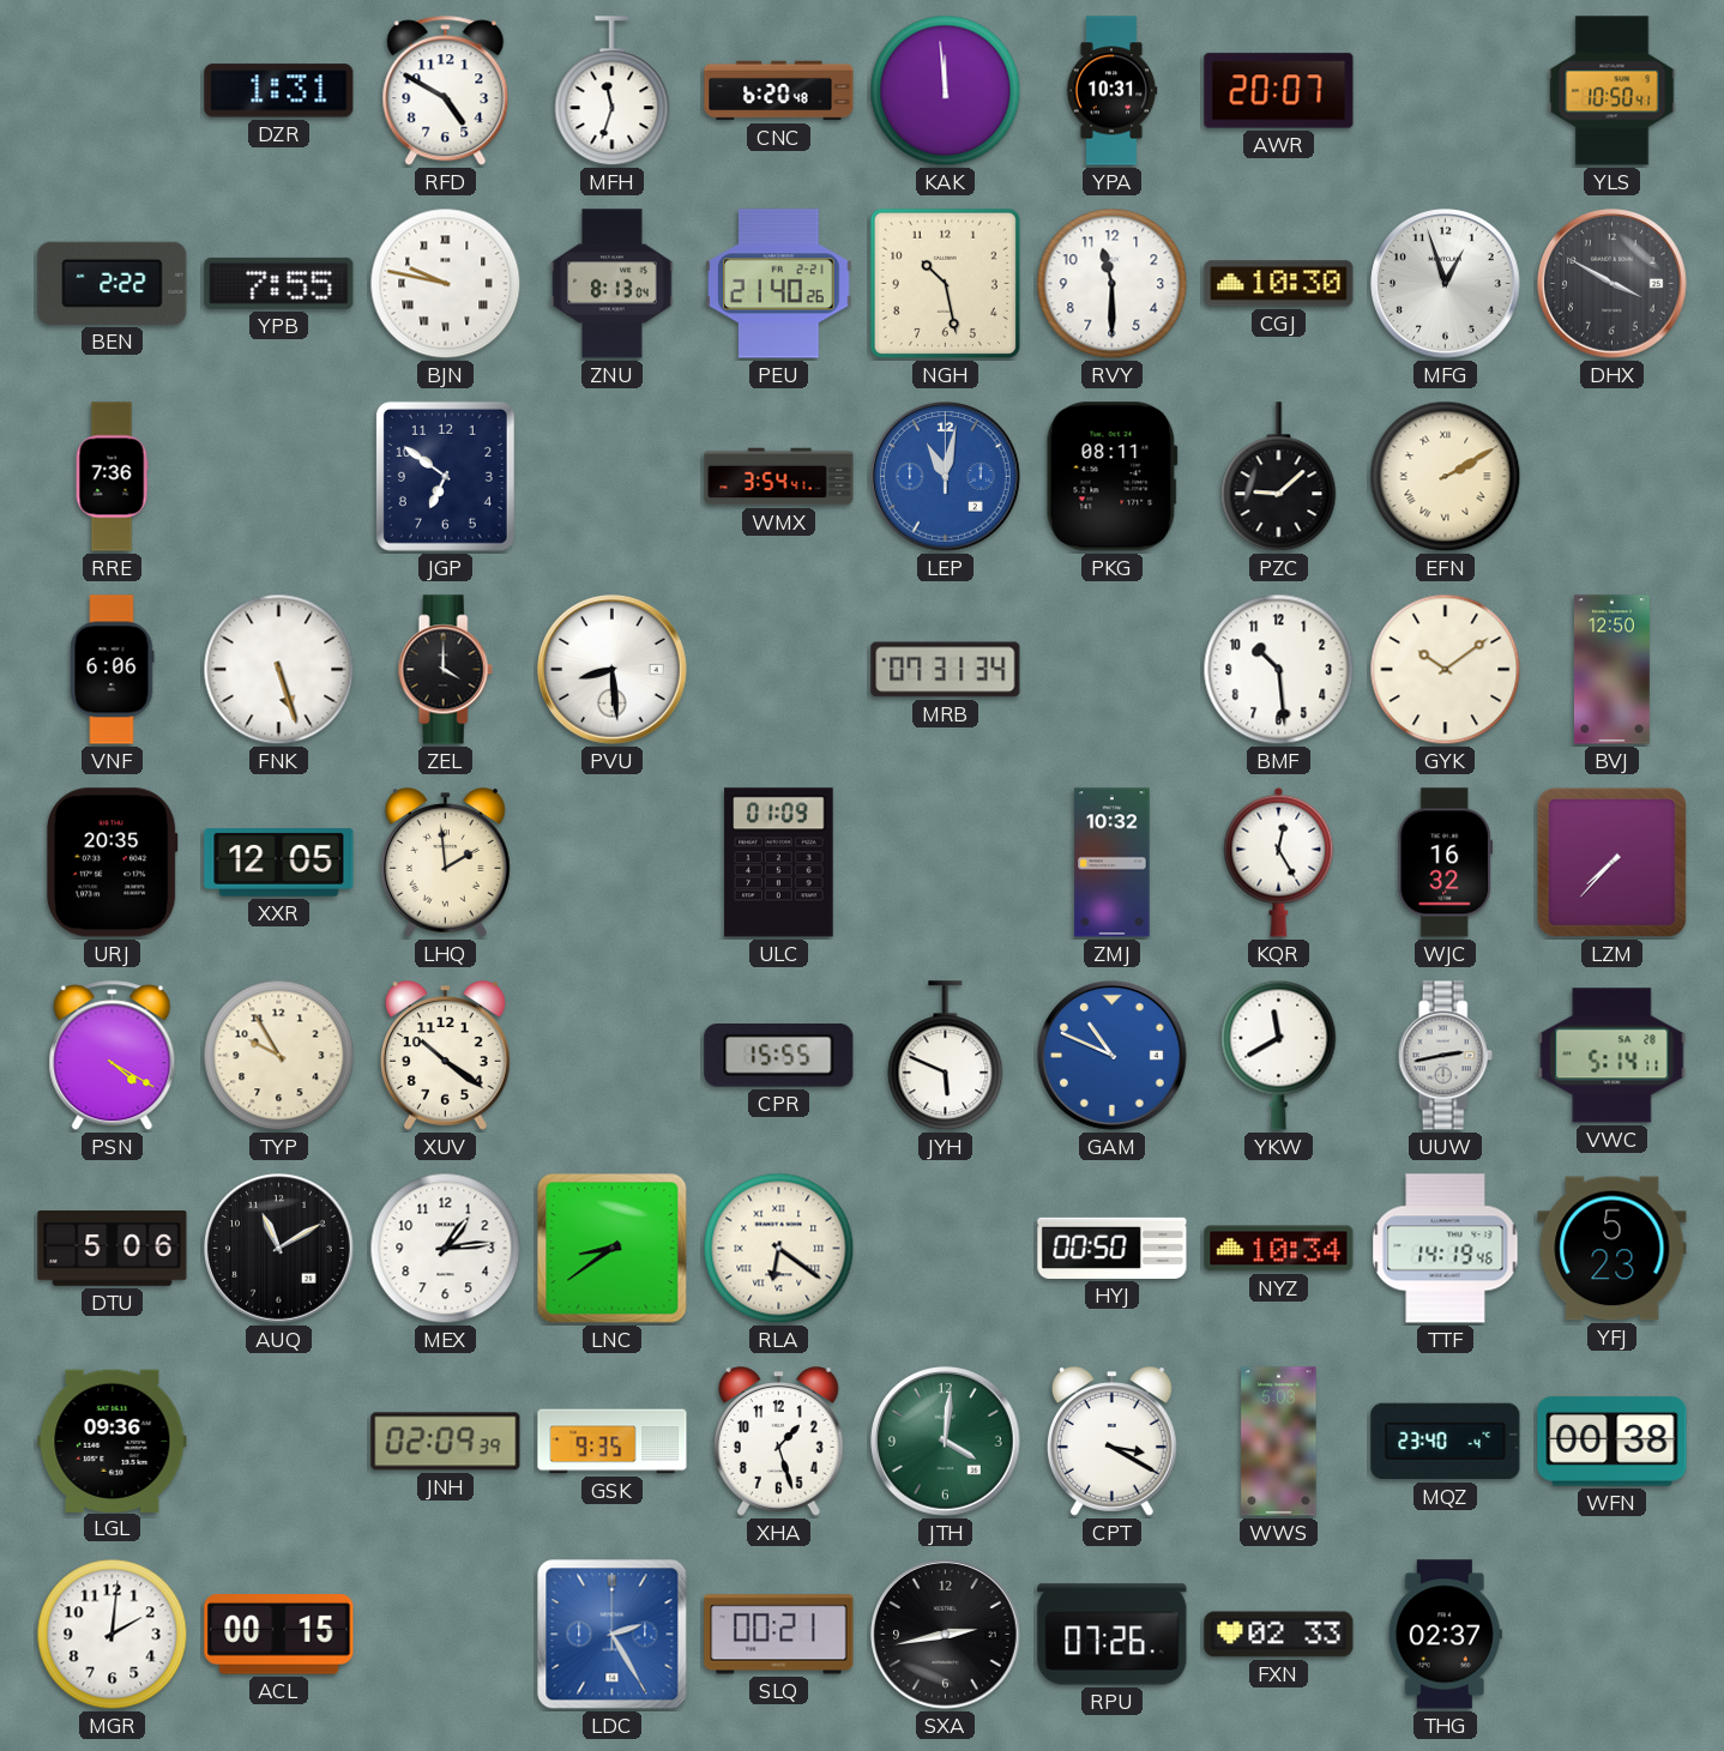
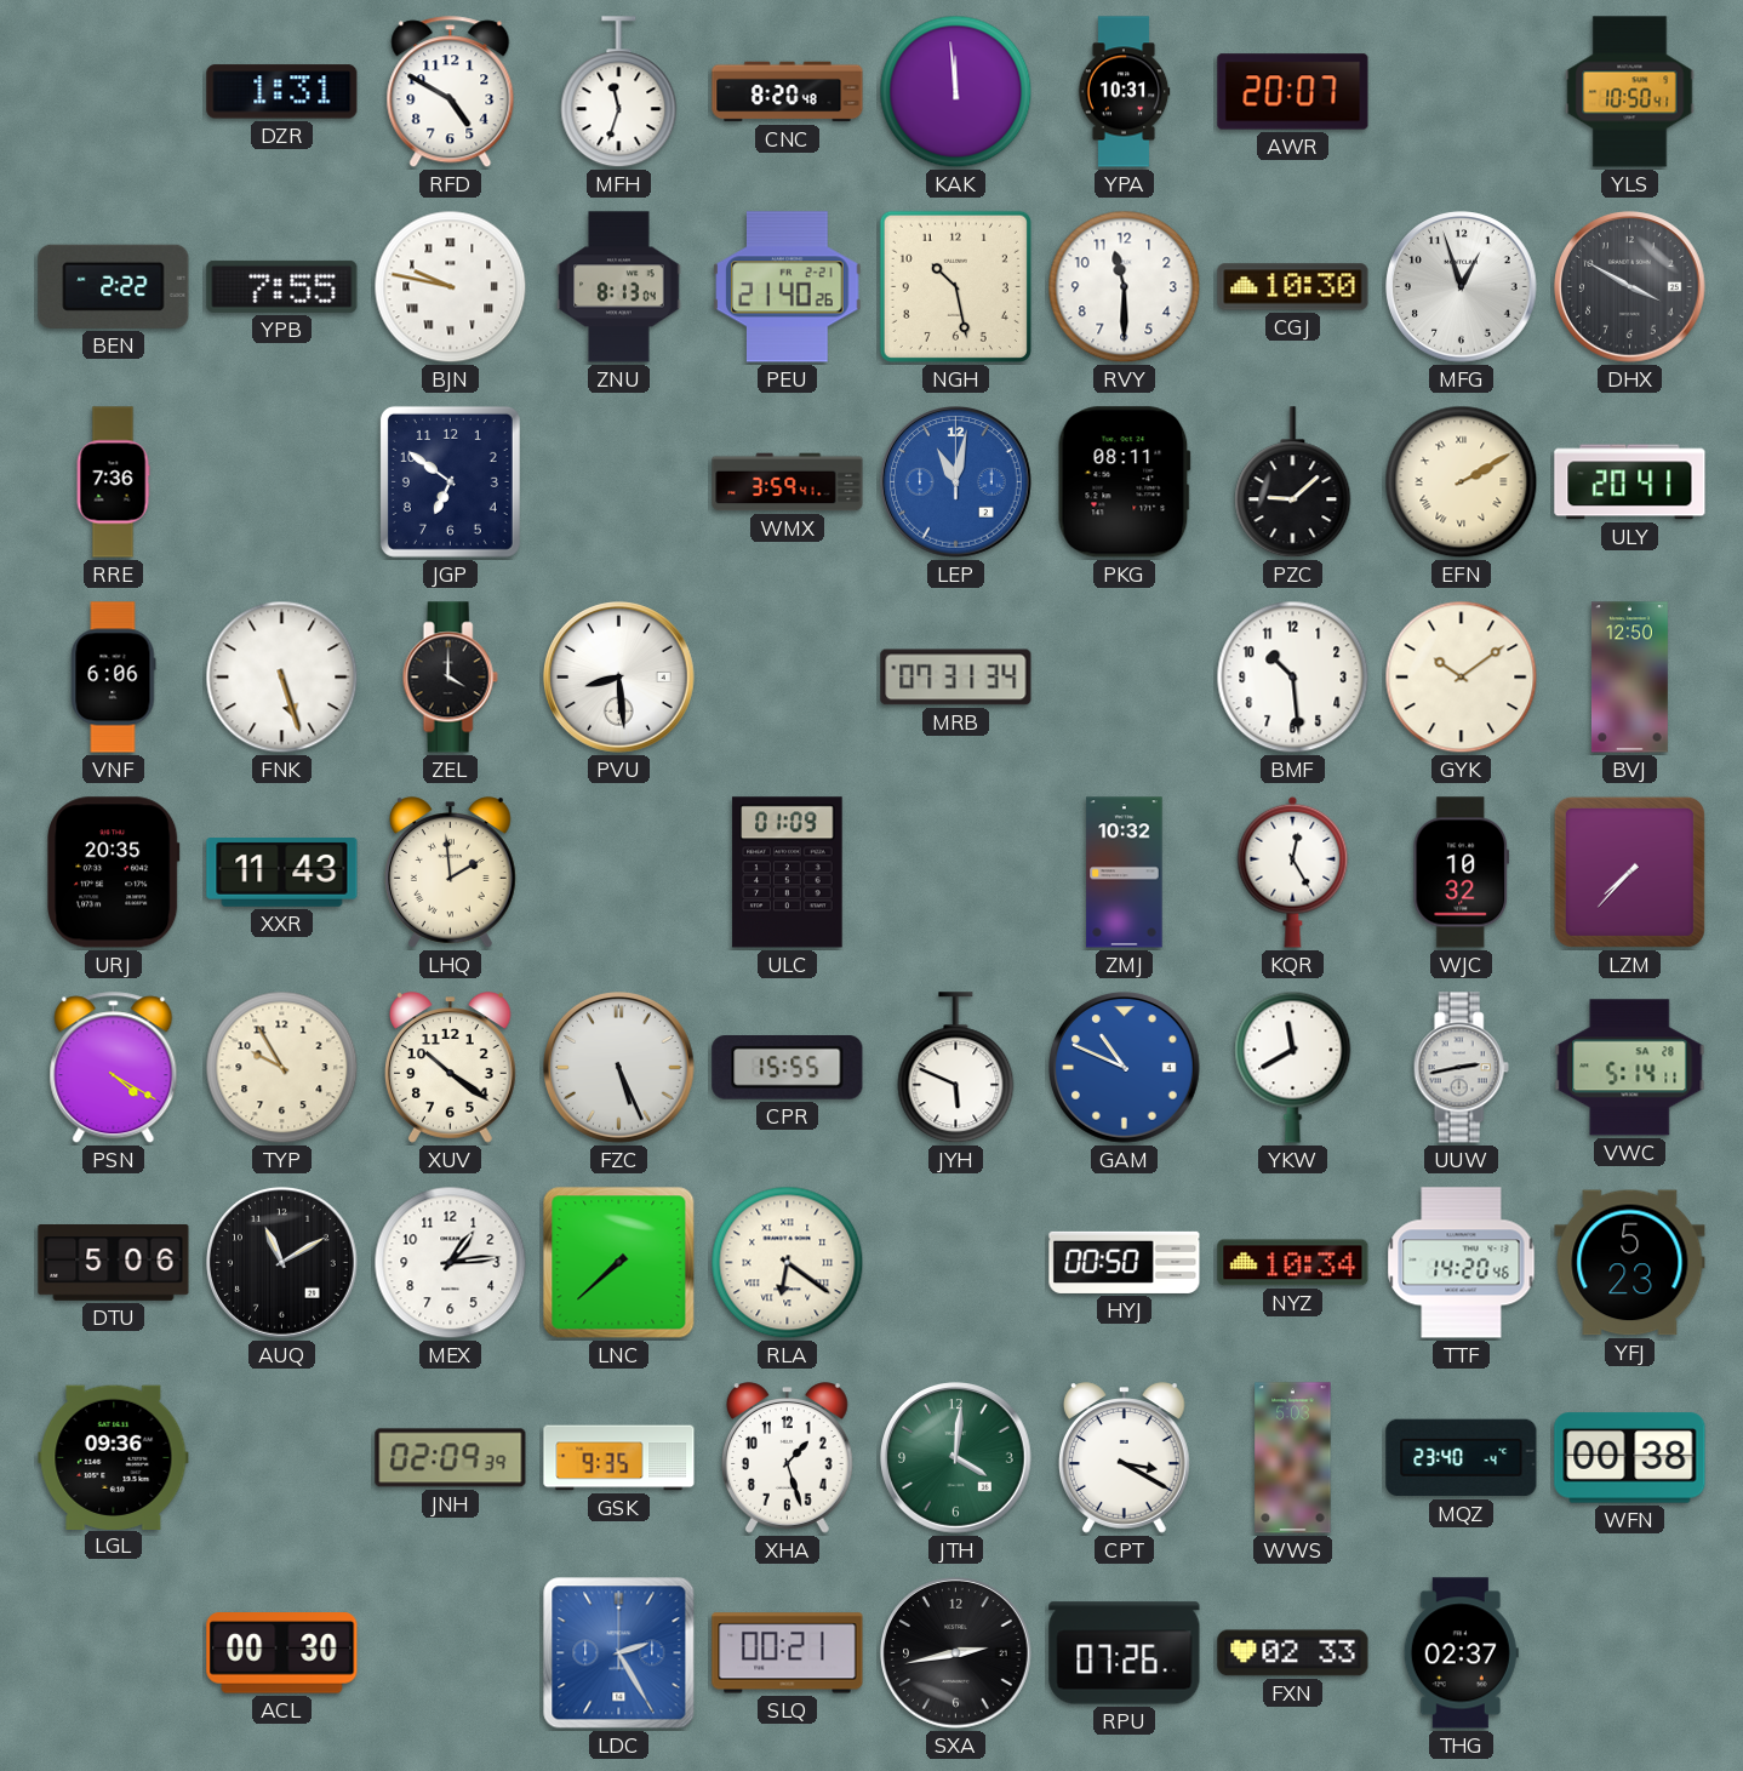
CNC: 6:20 -> 8:20 (788, 92)
WMX: 3:54 -> 3:59 (788, 482)
ULY: none -> 20:41 (1630, 482)
XXR: 12:05 -> 11:43 (282, 873)
WJC: 16:32 -> 10:32 (1462, 873)
FZC: none -> 5:26 (619, 1068)
LNC: 8:39 -> 7:38 (619, 1263)
TTF: 14:19 -> 14:20 (1462, 1263)
MGR: 2:01 -> none (113, 1635)
ACL: 00:15 -> 00:30 (282, 1653)
